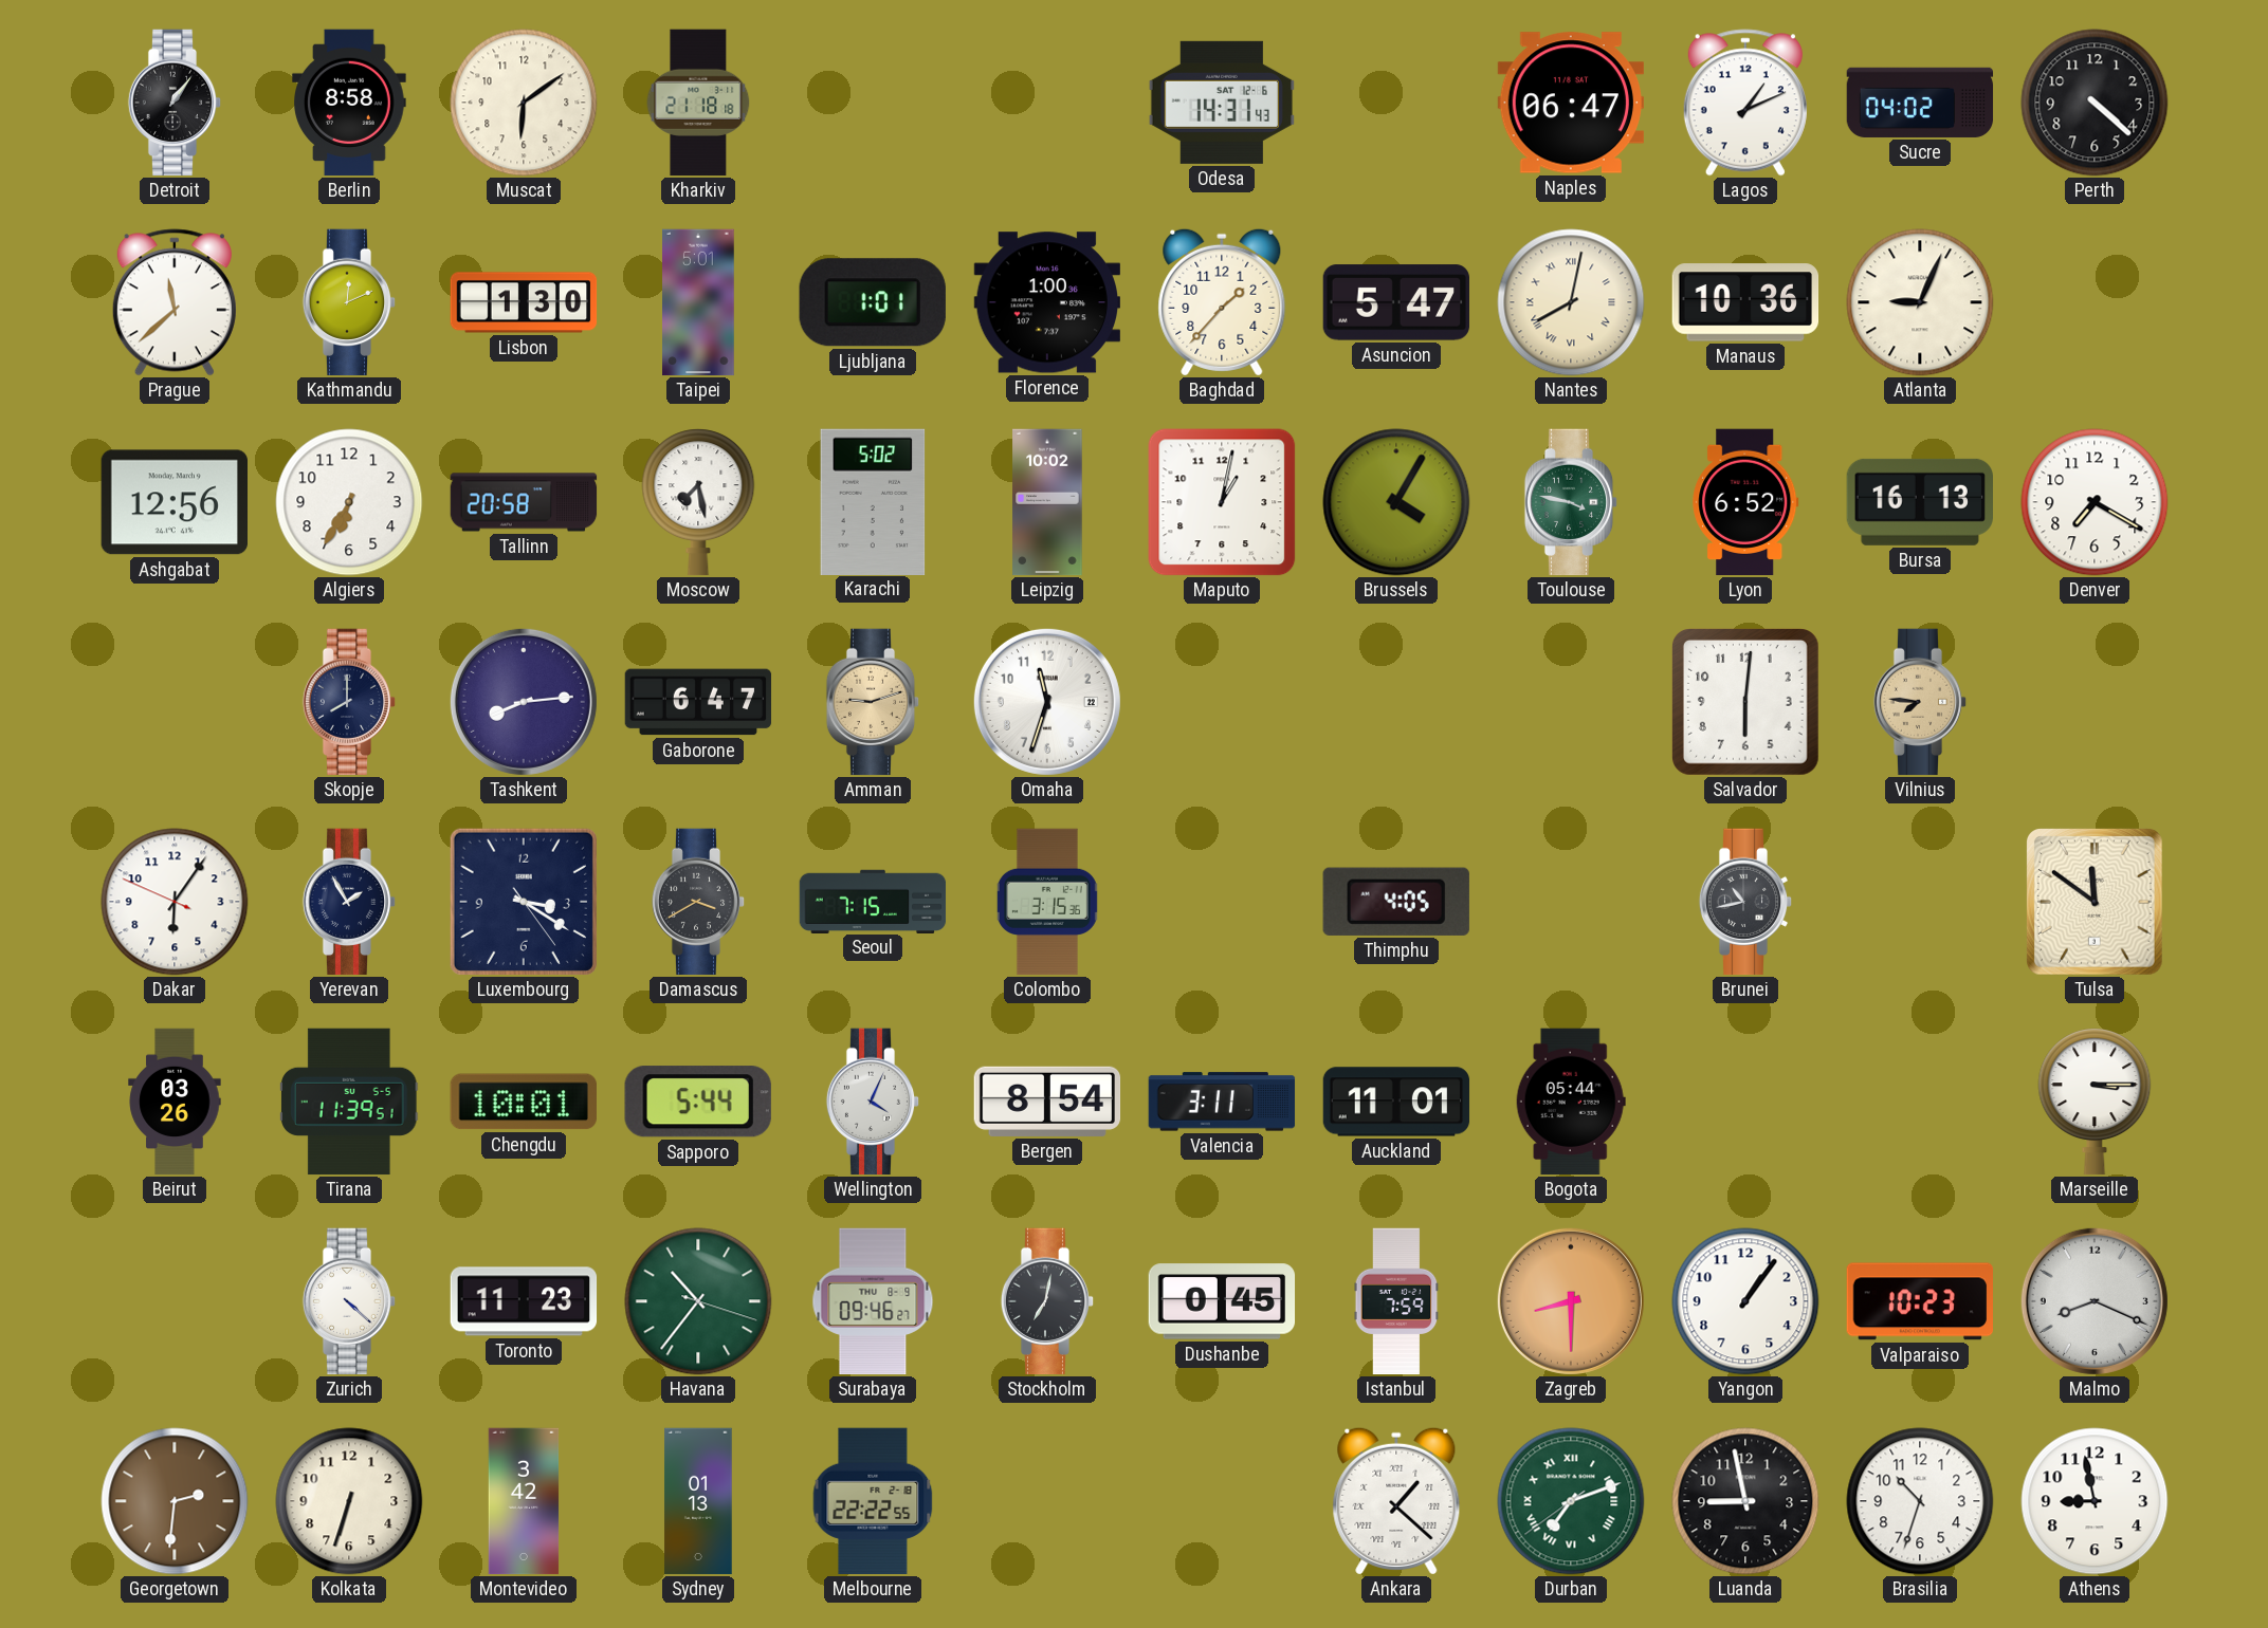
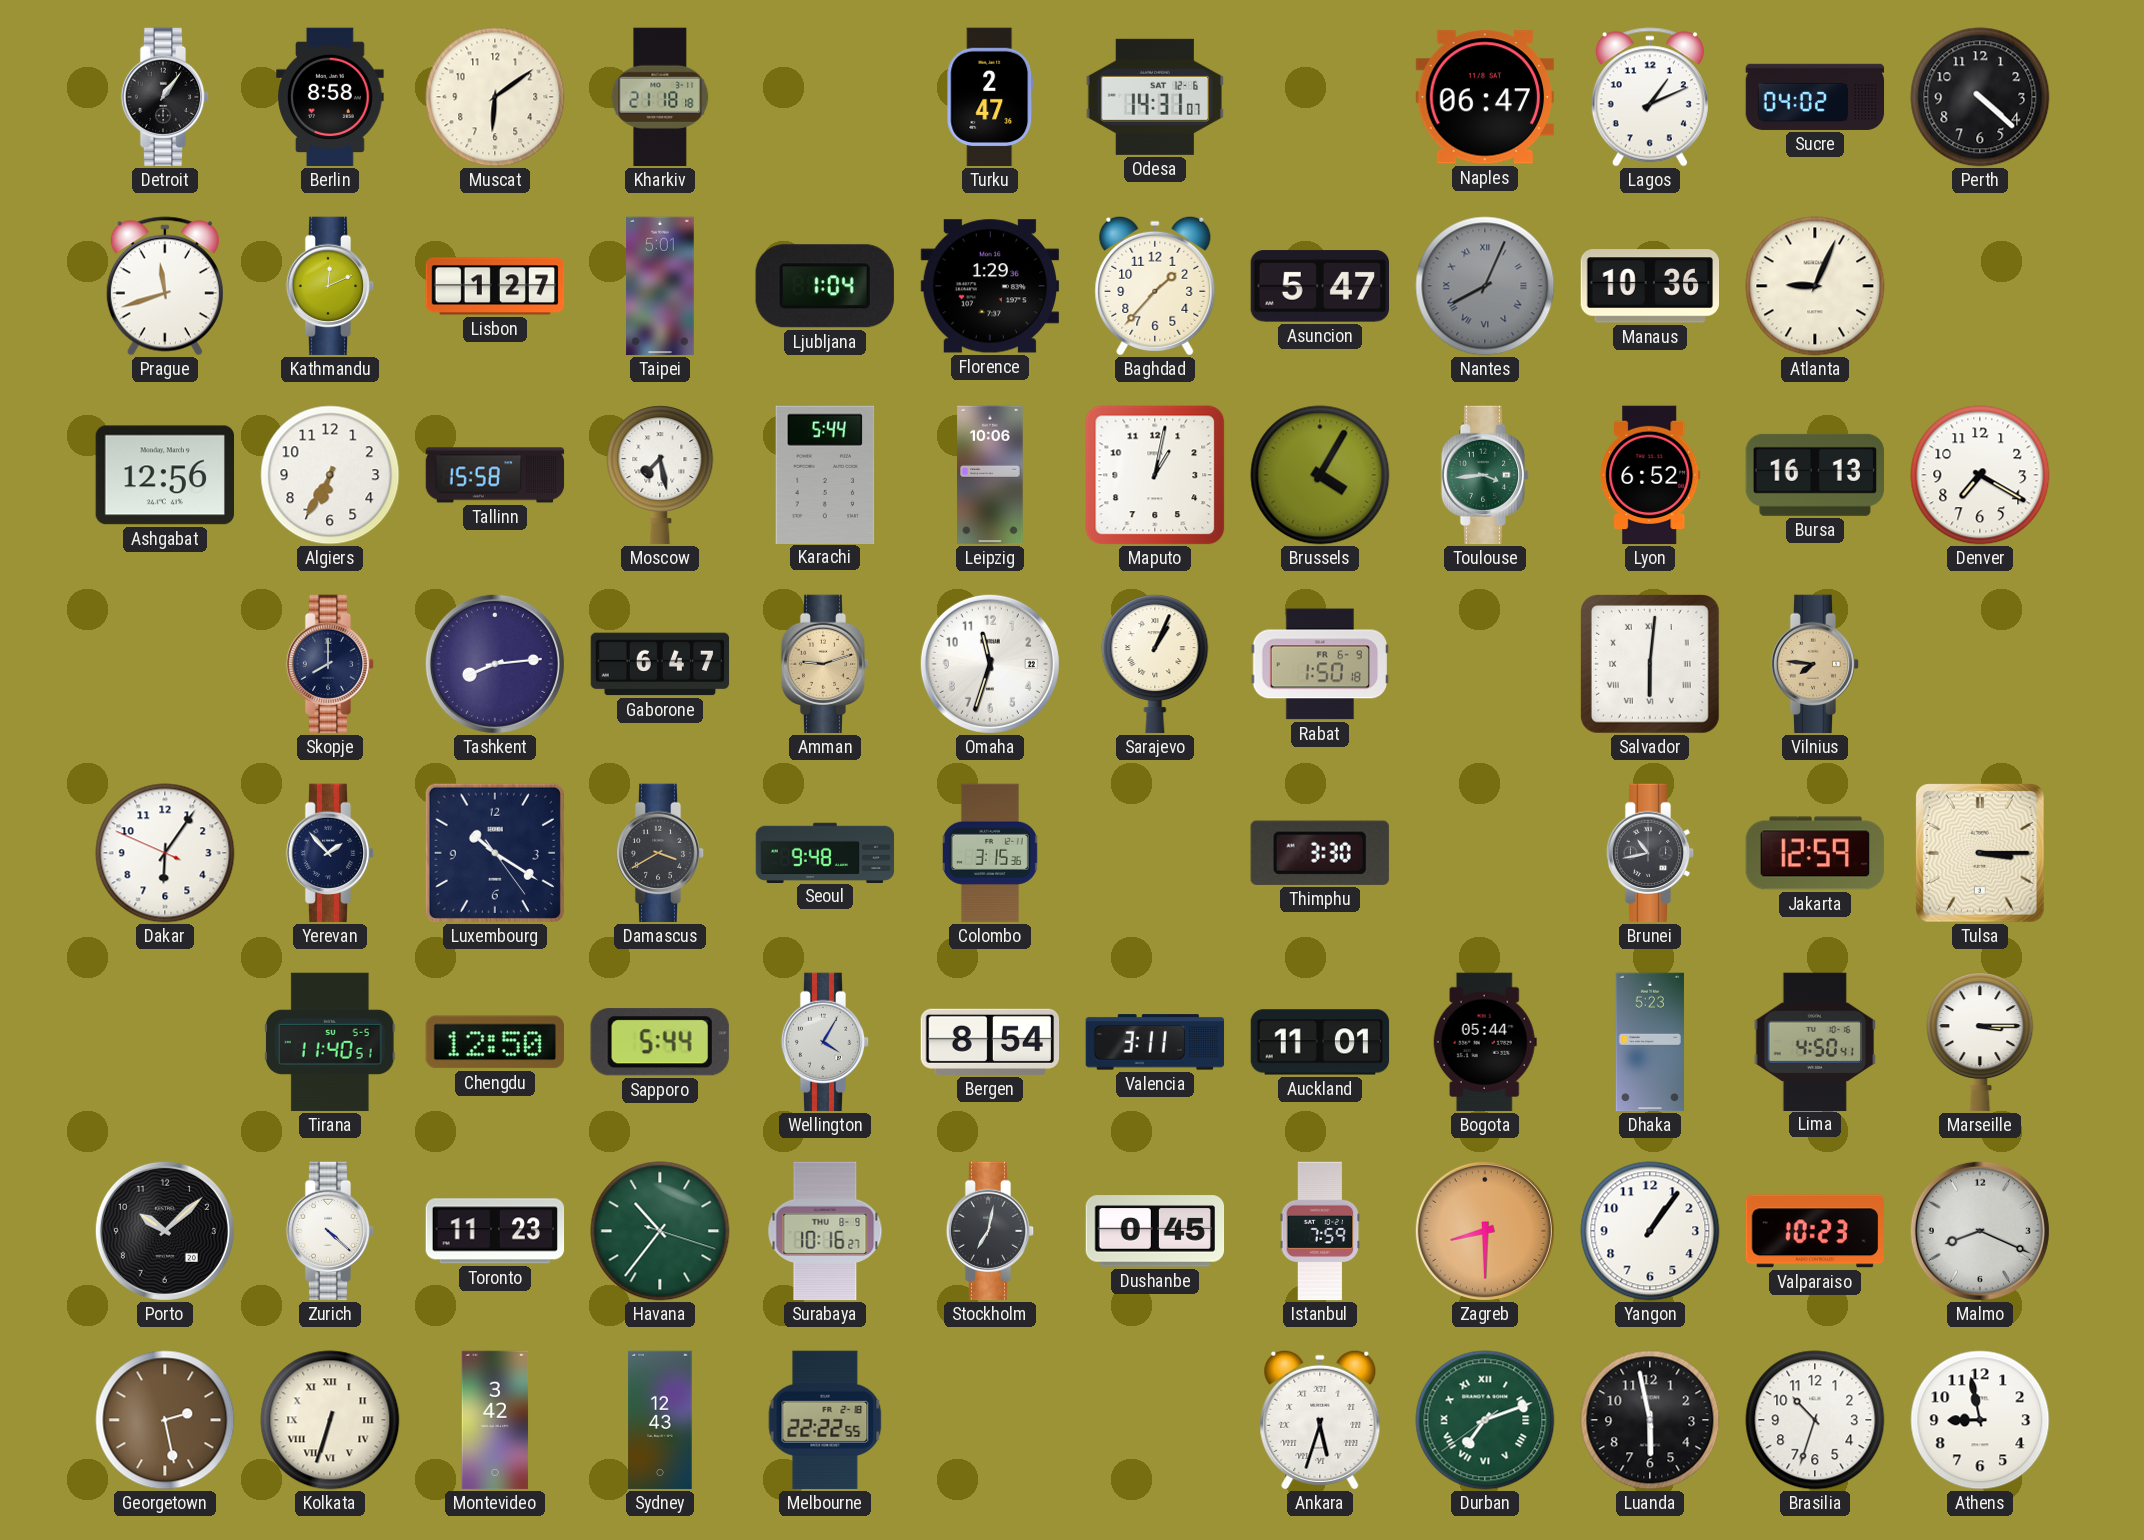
Turku: none -> 2:47 (990, 97)
Odesa: 14:31:43 -> 14:31:07 (1154, 97)
Prague: 11:38 -> 11:42 (165, 286)
Lisbon: 1:30 -> 1:27 (495, 286)
Ljubljana: 1:01 -> 1:04 (825, 286)
Florence: 1:00 -> 1:29 (989, 286)
Nantes: 8:02 -> 8:04 (1485, 286)
Nantes dial: cream -> grey (1485, 286)
Tallinn: 20:58 -> 15:58 (495, 475)
Karachi: 5:02 -> 5:44 (825, 474)
Leipzig: 10:02 -> 10:06 (990, 475)
Toulouse: 3:47 -> 3:44 (1485, 475)
Sarajevo: none -> 1:04 (1155, 664)
Rabat: none -> 1:50 (1320, 664)
Salvador numerals: Arabic -> Roman (1650, 664)
Yerevan: 1:55 -> 1:53 (330, 853)
Luxembourg: 3:20 -> 10:20 (495, 853)
Seoul: 7:15 -> 9:48 (825, 852)
Thimphu: 4:05 -> 3:30 (1320, 853)
Jakarta: none -> 12:59 (1815, 853)
Tulsa: 11:51 -> 3:15 (1980, 854)
Beirut: 03:26 -> none (175, 1102)
Tirana: 11:39 -> 11:40 (331, 1042)
Chengdu: 10:01 -> 12:50 (495, 1042)
Wellington: 4:04 -> 4:05 (825, 1042)
Dhaka: none -> 5:23 (1650, 1042)
Lima: none -> 4:50 (1814, 1041)
Porto: none -> 10:08 (165, 1231)
Surabaya: 09:46 -> 10:16 (825, 1231)
Georgetown: 2:31 -> 2:28 (165, 1420)
Kolkata numerals: Arabic -> Roman (330, 1420)
Sydney: 01:13 -> 12:43 (660, 1420)
Ankara: 1:22 -> 5:33 (1320, 1420)
Luanda: 8:58 -> 5:58 (1650, 1420)
